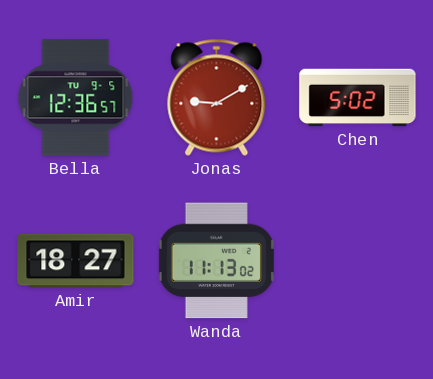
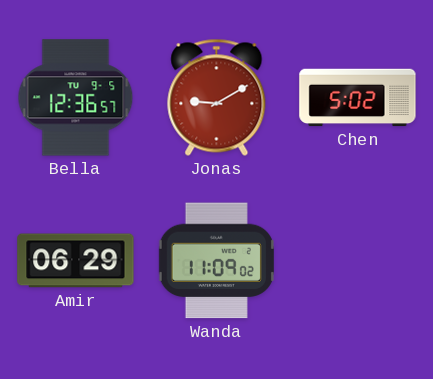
Amir: 18:27 -> 06:29 (76, 261)
Wanda: 11:13 -> 11:09 (216, 261)
